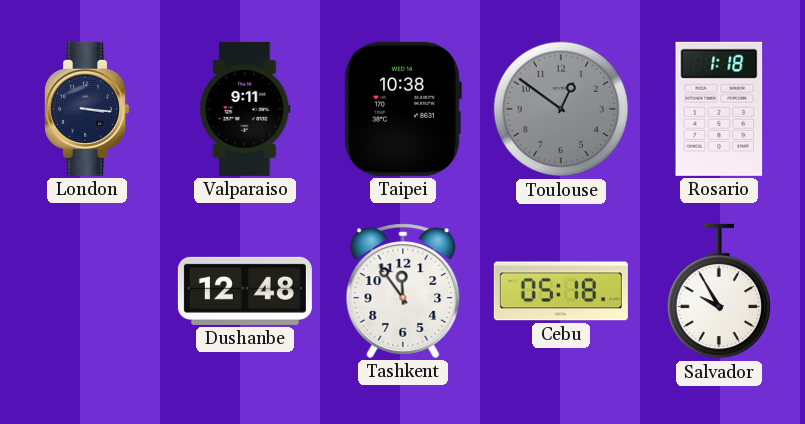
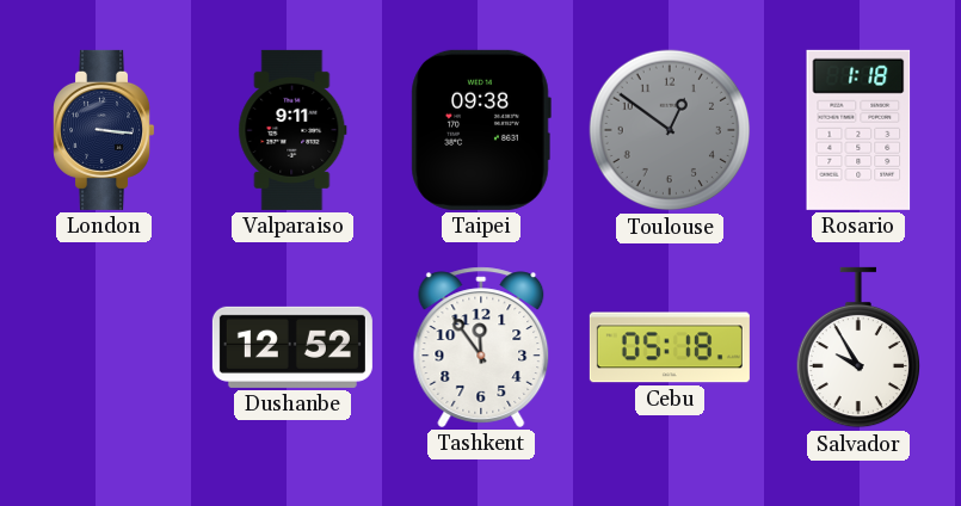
Taipei: 10:38 -> 09:38 (481, 130)
Dushanbe: 12:48 -> 12:52 (292, 347)
